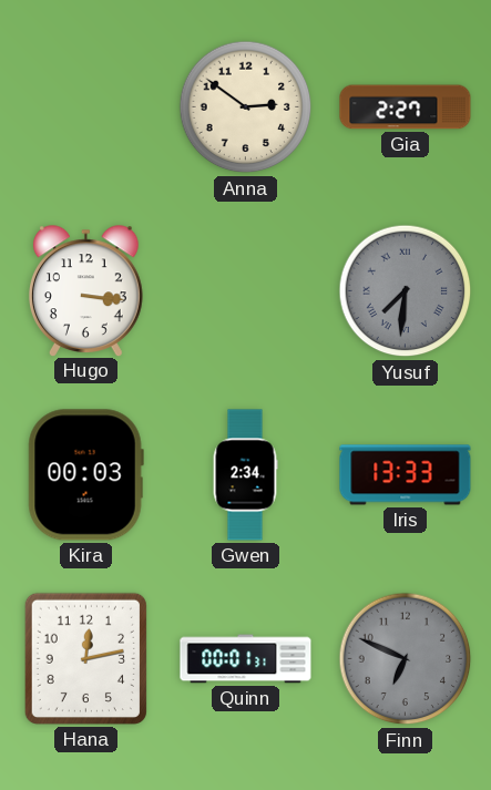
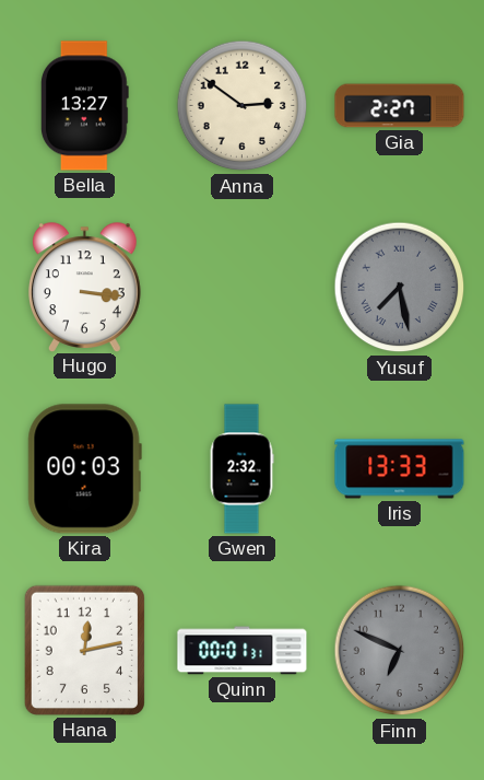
Bella: none -> 13:27 (84, 106)
Yusuf: 7:31 -> 7:28 (400, 288)
Gwen: 2:34 -> 2:32 (241, 469)
